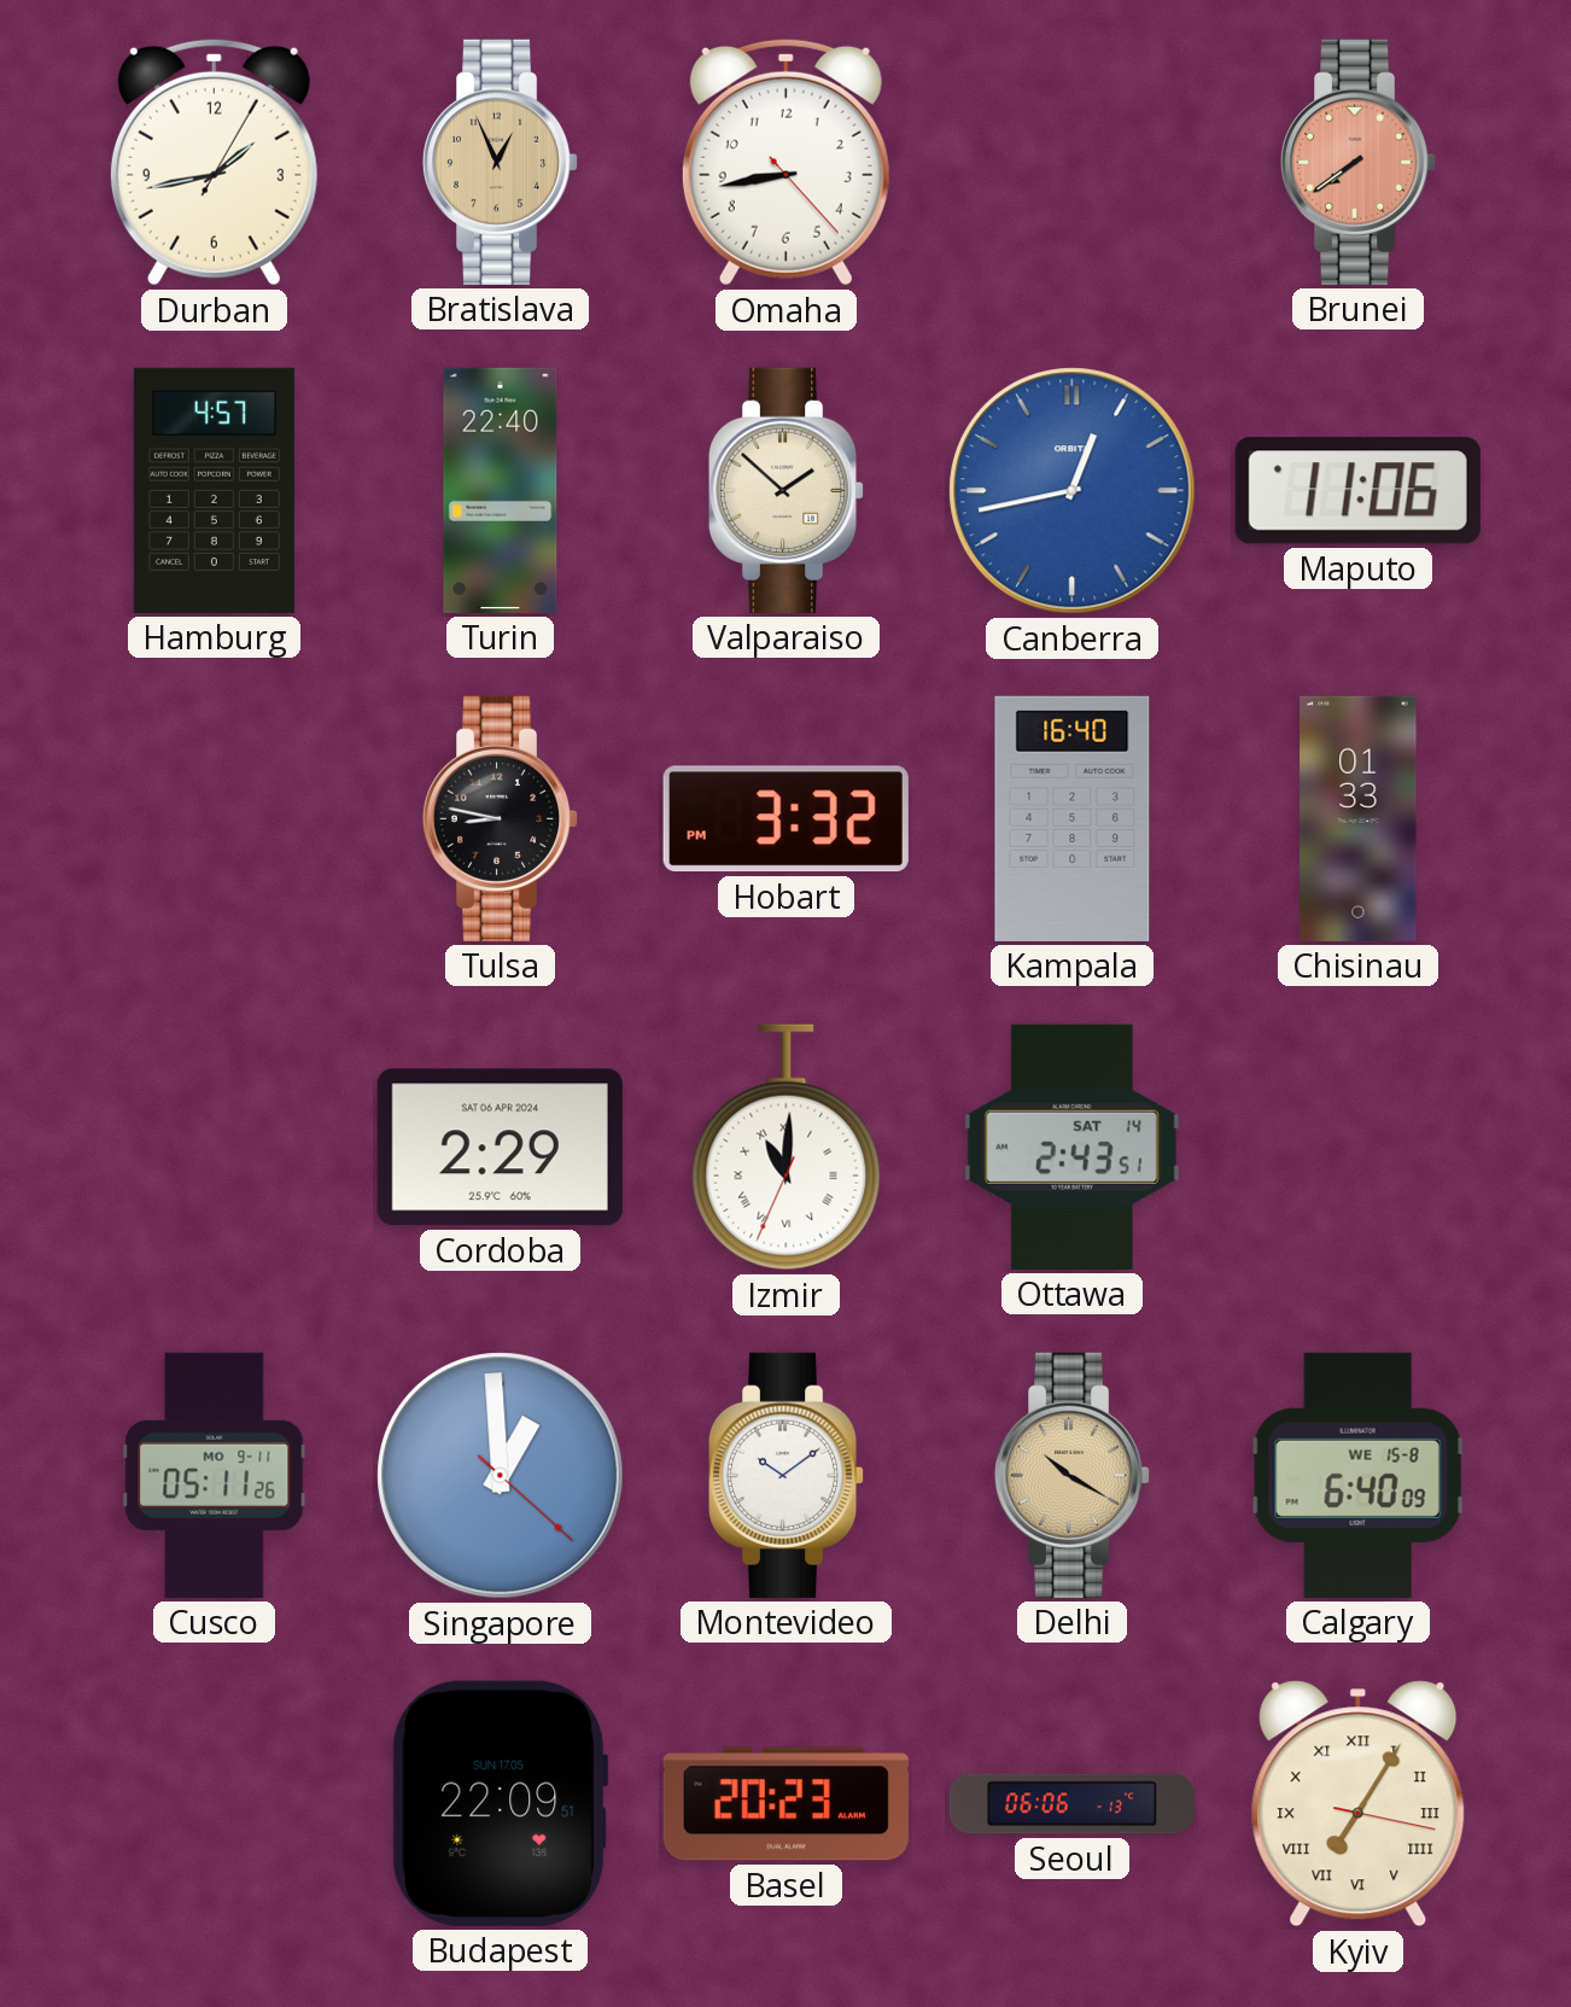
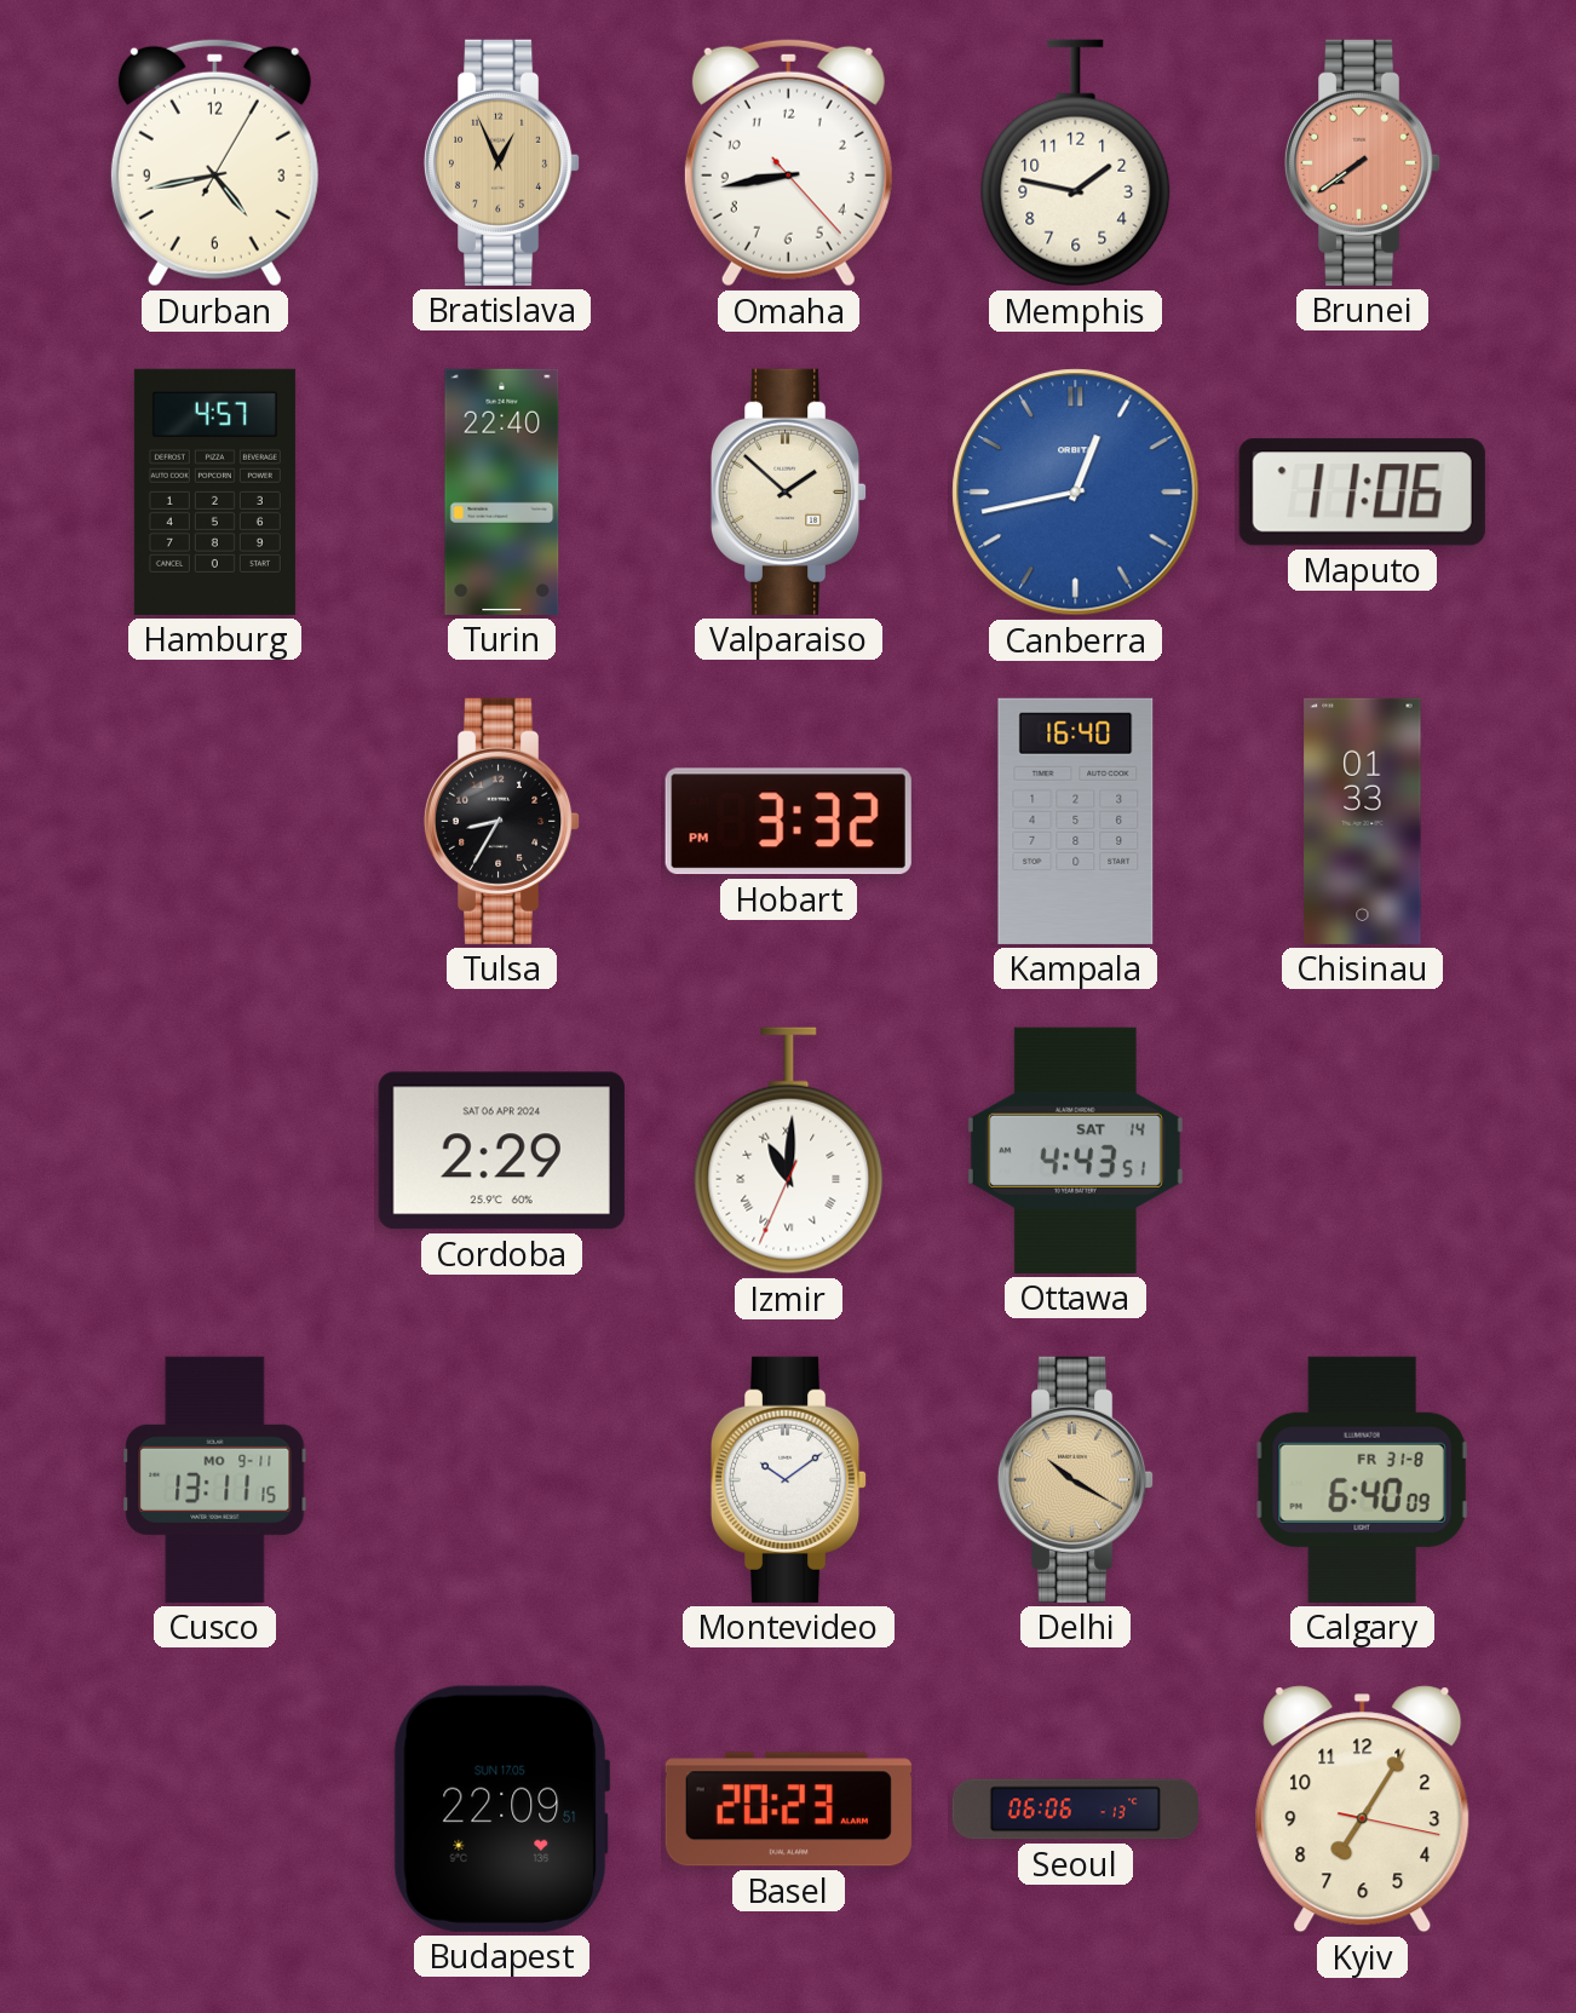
Durban: 1:43 -> 4:43 (214, 162)
Memphis: none -> 1:47 (1076, 163)
Tulsa: 8:47 -> 8:35 (502, 821)
Ottawa: 2:43 -> 4:43 (1075, 1150)
Cusco: 05:11 -> 13:11 (215, 1479)
Singapore: 12:59 -> none (501, 1476)
Calgary date: WE 15-8 -> FR 31-8 (1363, 1479)
Kyiv numerals: Roman -> Arabic (1363, 1810)
